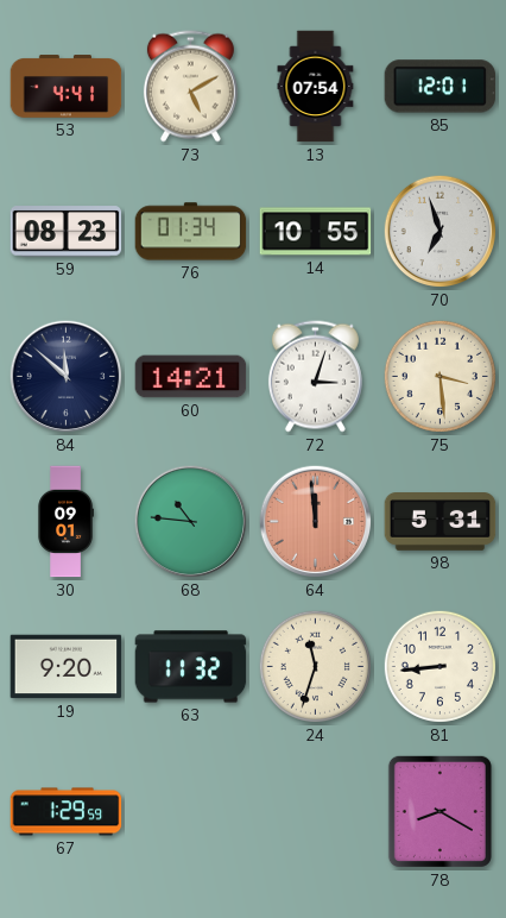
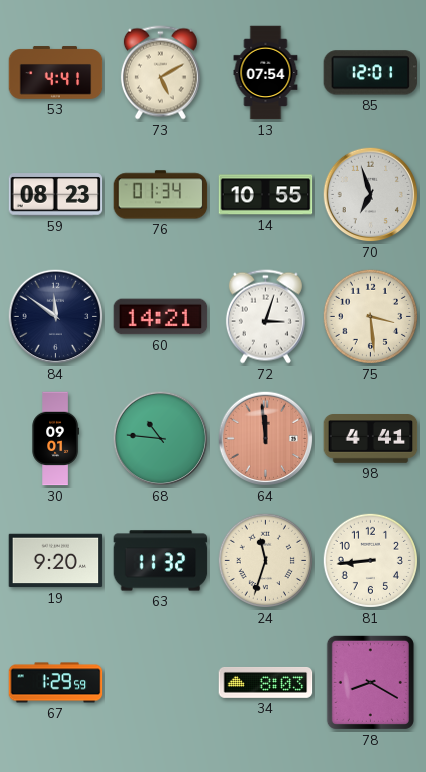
84: 11:52 -> 11:51 (56, 317)
98: 5:31 -> 4:41 (371, 439)
34: none -> 8:03 (266, 682)
